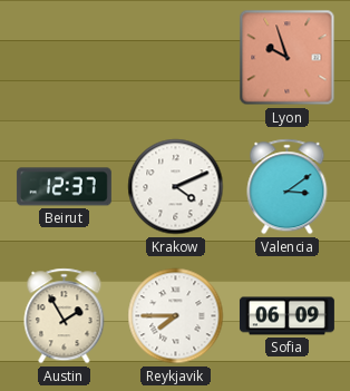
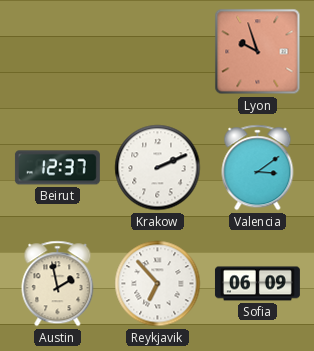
Krakow: 4:11 -> 2:11 (158, 168)
Austin: 1:55 -> 1:58 (58, 284)
Reykjavik: 7:45 -> 6:53 (158, 284)
